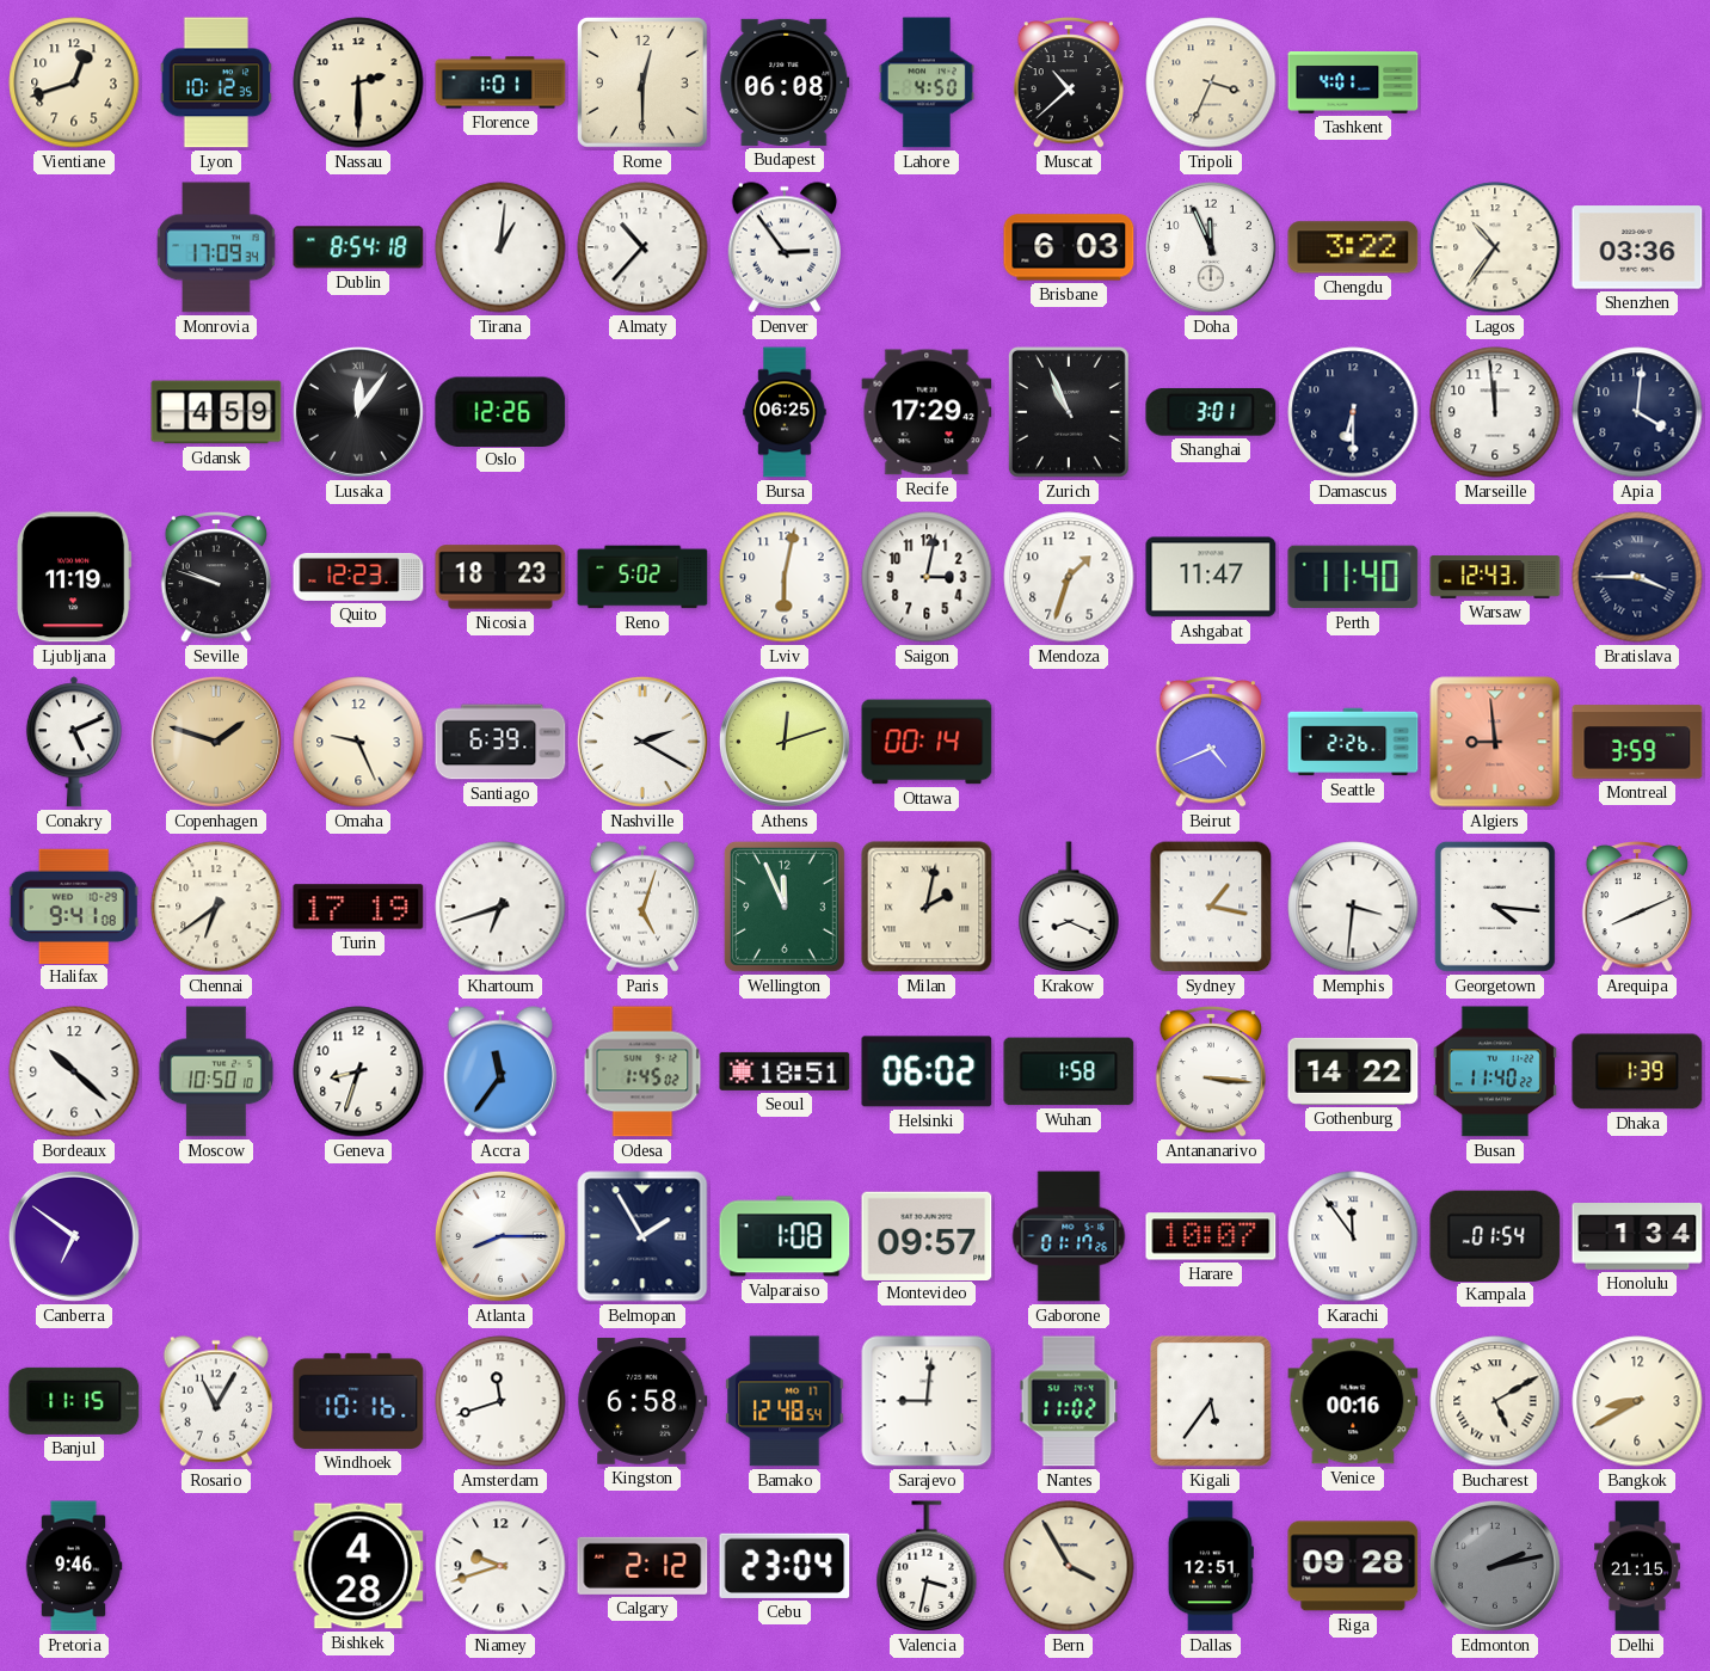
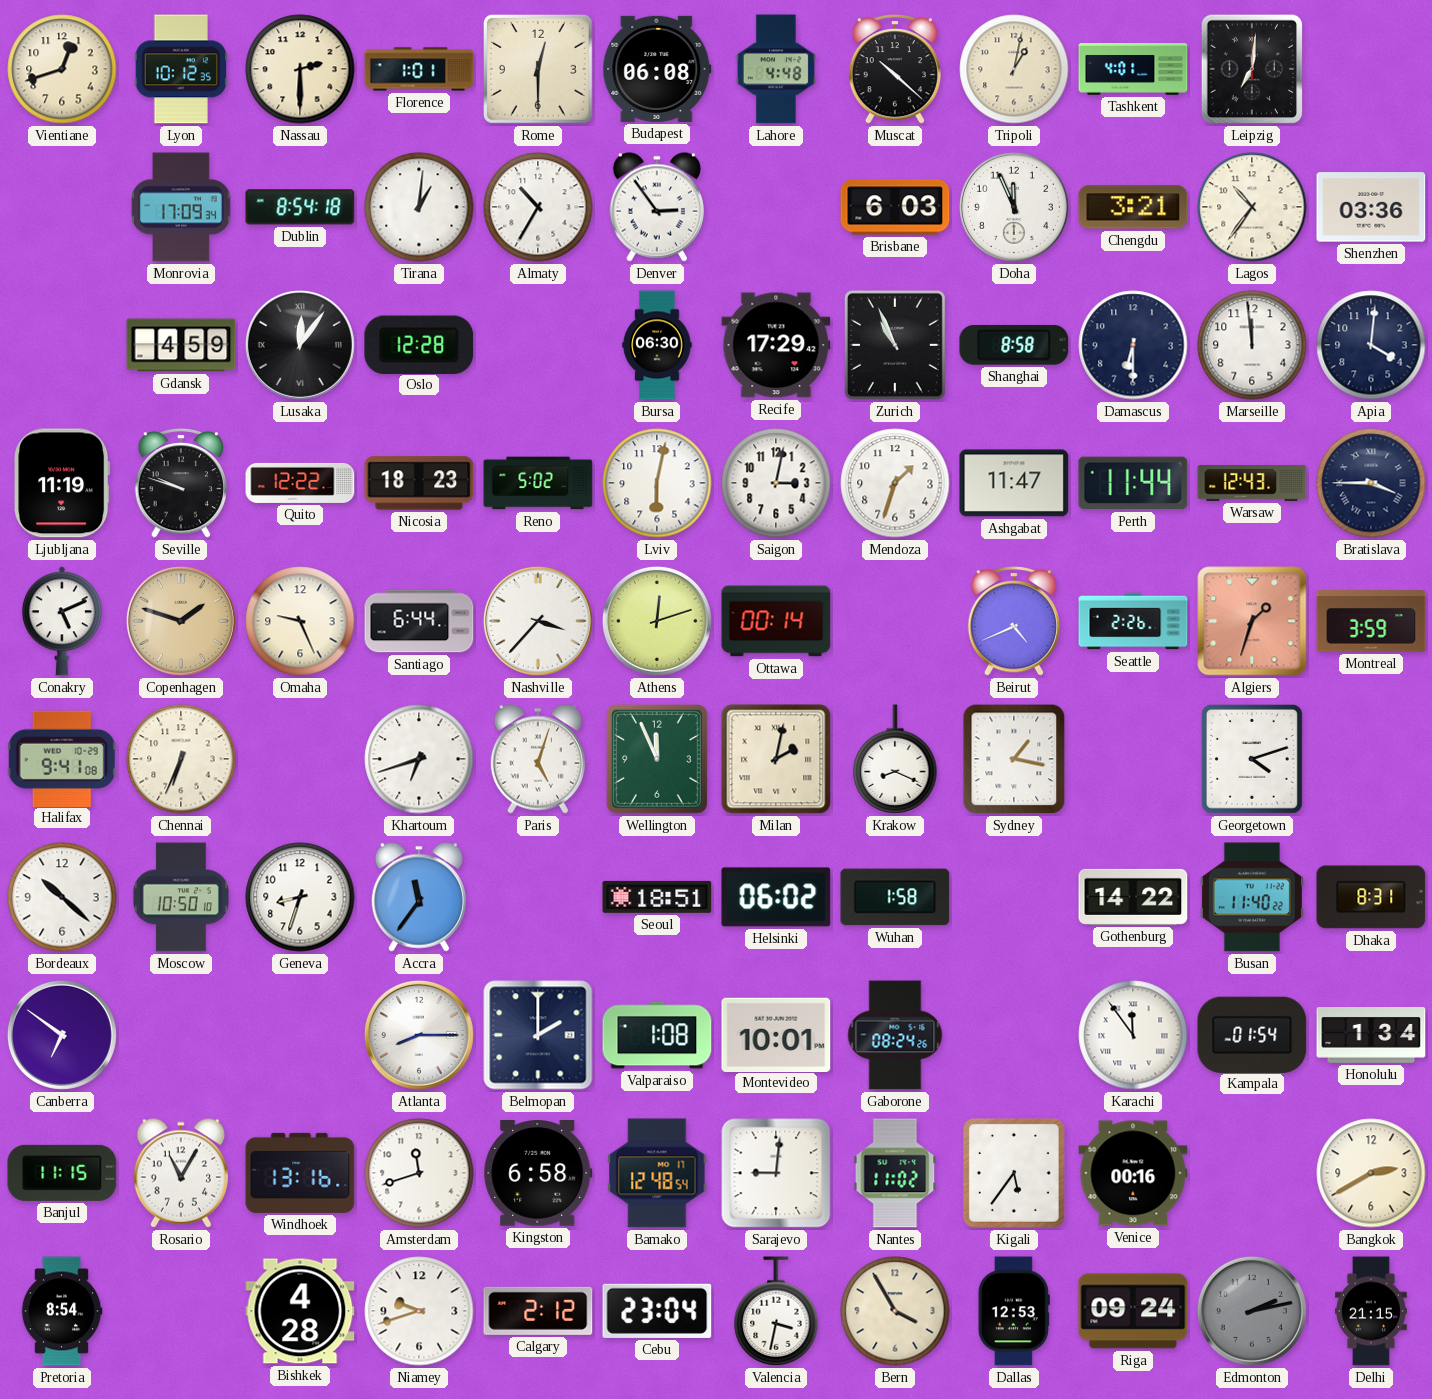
Lahore: 4:50 -> 4:48 (776, 69)
Muscat: 10:38 -> 10:22 (895, 70)
Tripoli: 3:34 -> 1:02 (1014, 69)
Leipzig: none -> 7:01 (1252, 69)
Almaty: 10:37 -> 10:35 (538, 207)
Chengdu: 3:22 -> 3:21 (1133, 207)
Oslo: 12:26 -> 12:28 (419, 344)
Bursa: 06:25 -> 06:30 (657, 345)
Shanghai: 3:01 -> 8:58 (1014, 345)
Quito: 12:23 -> 12:22 (300, 483)
Perth: 11:40 -> 11:44 (1133, 483)
Santiago: 6:39 -> 6:44 (419, 621)
Nashville: 2:20 -> 3:37 (538, 621)
Algiers: 8:59 -> 1:33 (1252, 621)
Chennai: 6:39 -> 6:34 (181, 759)
Turin: 17:19 -> none (358, 907)
Memphis: 3:31 -> none (1353, 907)
Georgetown: 4:16 -> 4:12 (1252, 759)
Arequipa: 8:11 -> none (1637, 908)
Odesa: 1:45 -> none (642, 1071)
Antananarivo: 3:16 -> none (1211, 1073)
Dhaka: 1:39 -> 8:31 (1371, 897)
Belmopan: 1:55 -> 2:00 (538, 1035)
Montevideo: 09:57 -> 10:01 (776, 1034)
Gaborone: 01:17 -> 08:24 (895, 1035)
Harare: 10:07 -> none (1211, 1236)
Windhoek: 10:16 -> 13:16 (300, 1173)
Bucharest: 5:10 -> none (1495, 1401)
Bangkok: 8:40 -> 2:40 (1371, 1173)
Pretoria: 9:46 -> 8:54 (62, 1311)
Dallas: 12:51 -> 12:53 (1014, 1311)
Riga: 09:28 -> 09:24 (1133, 1311)
